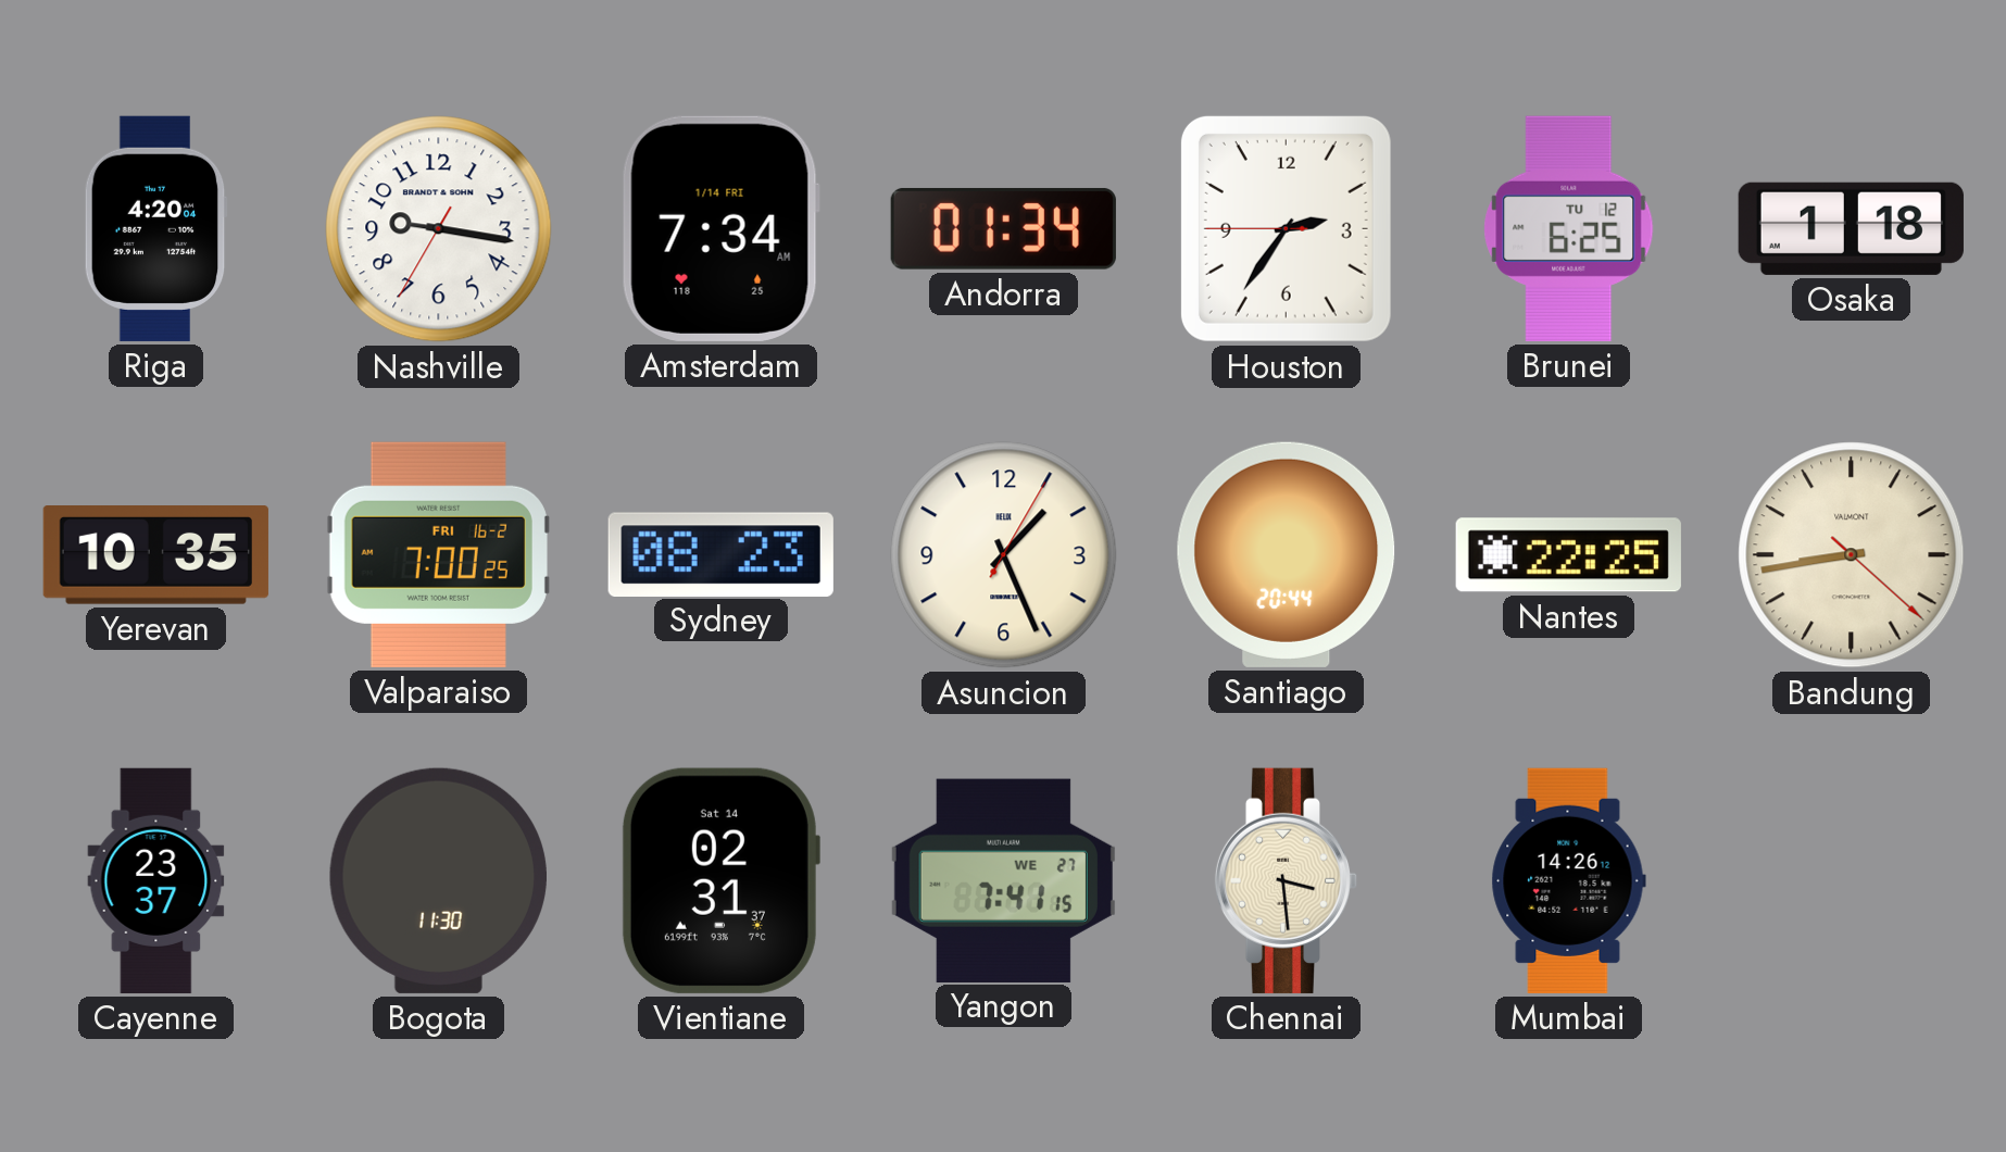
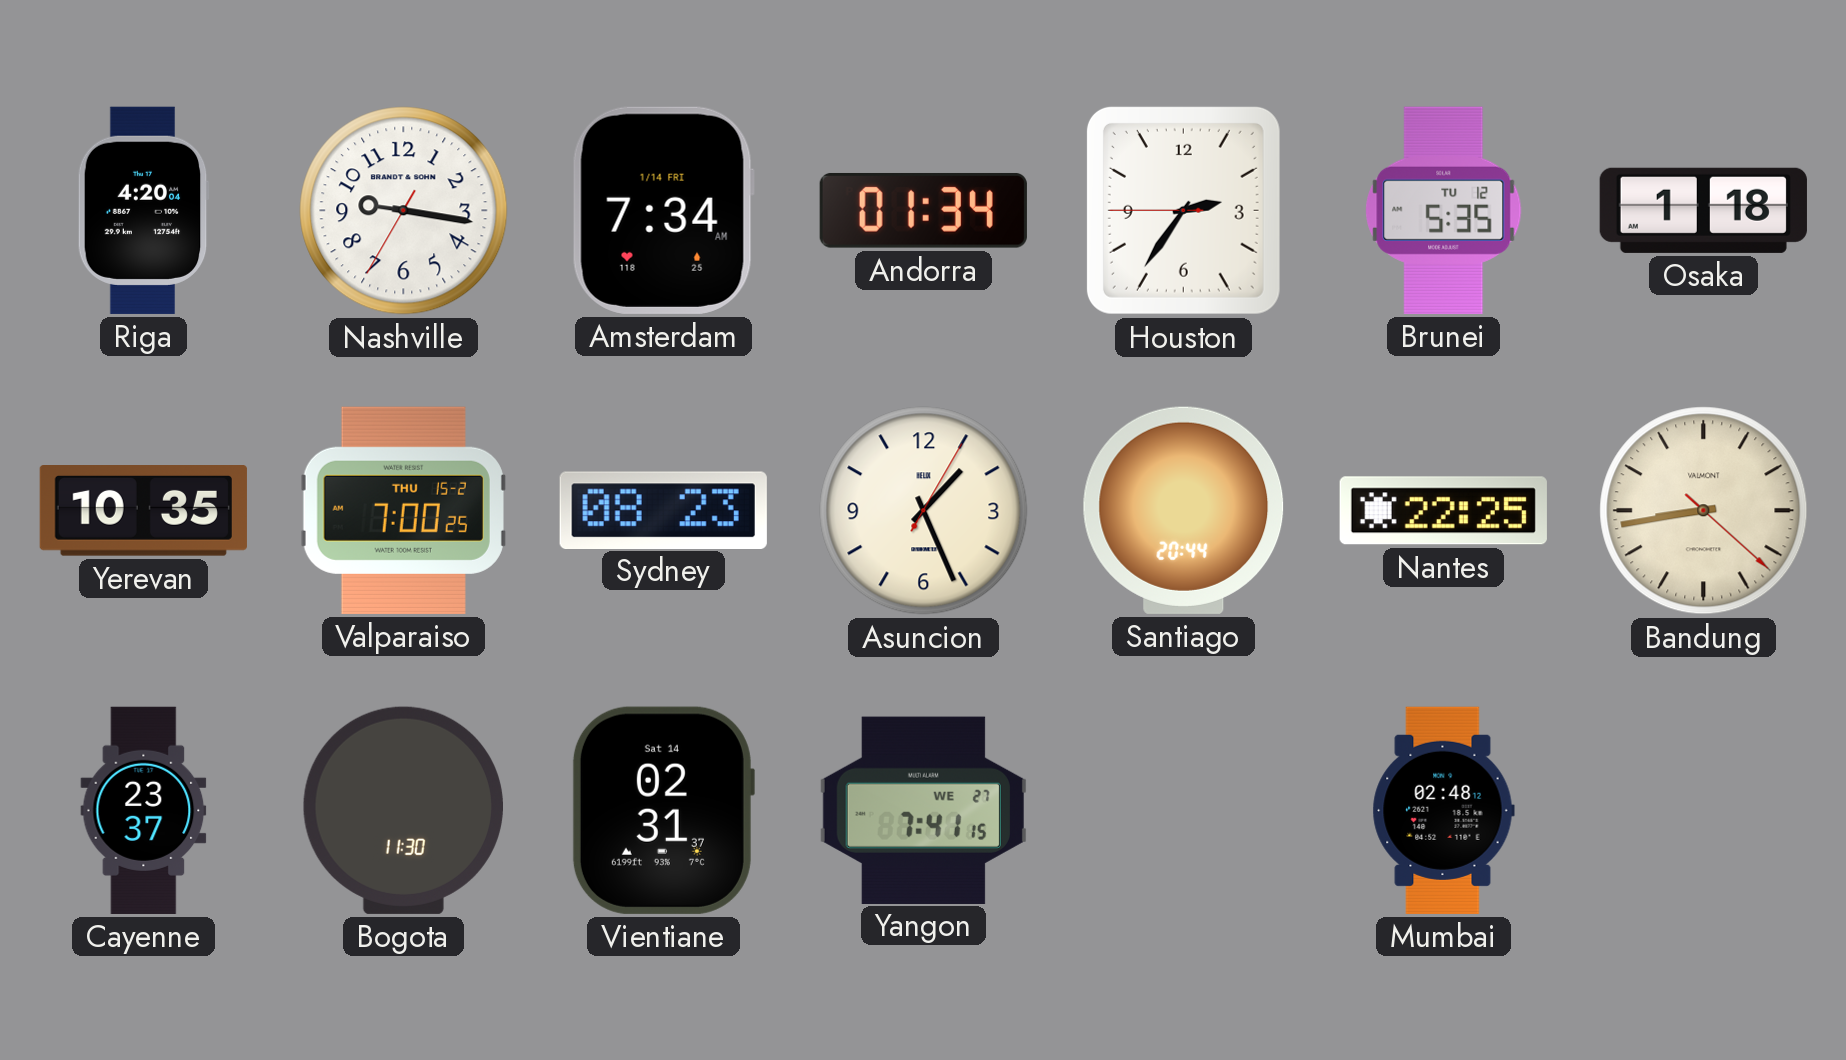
Brunei: 6:25 -> 5:35 (1444, 210)
Valparaiso date: FRI 16-2 -> THU 15-2 (403, 510)
Chennai: 3:29 -> none (1287, 880)
Mumbai: 14:26 -> 02:48 (1443, 810)
